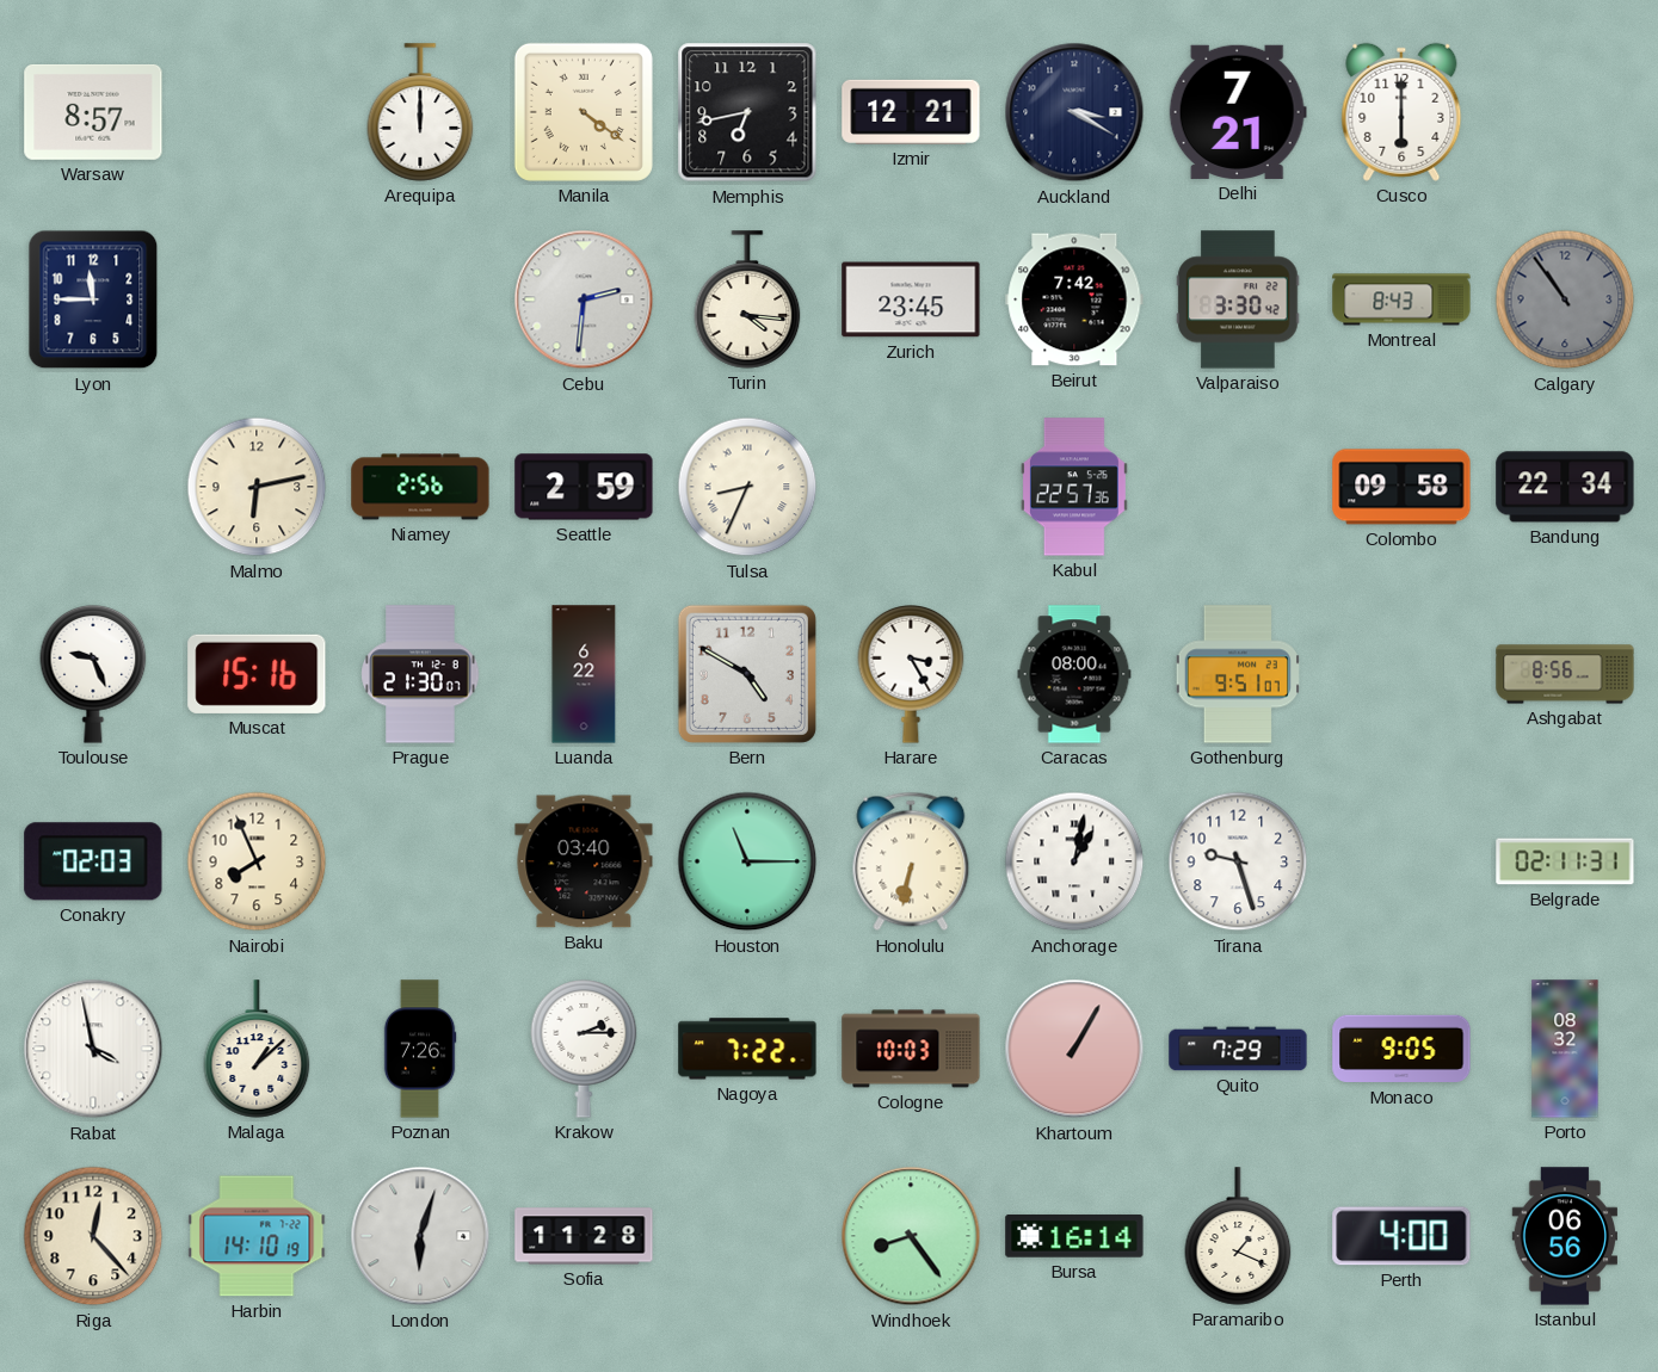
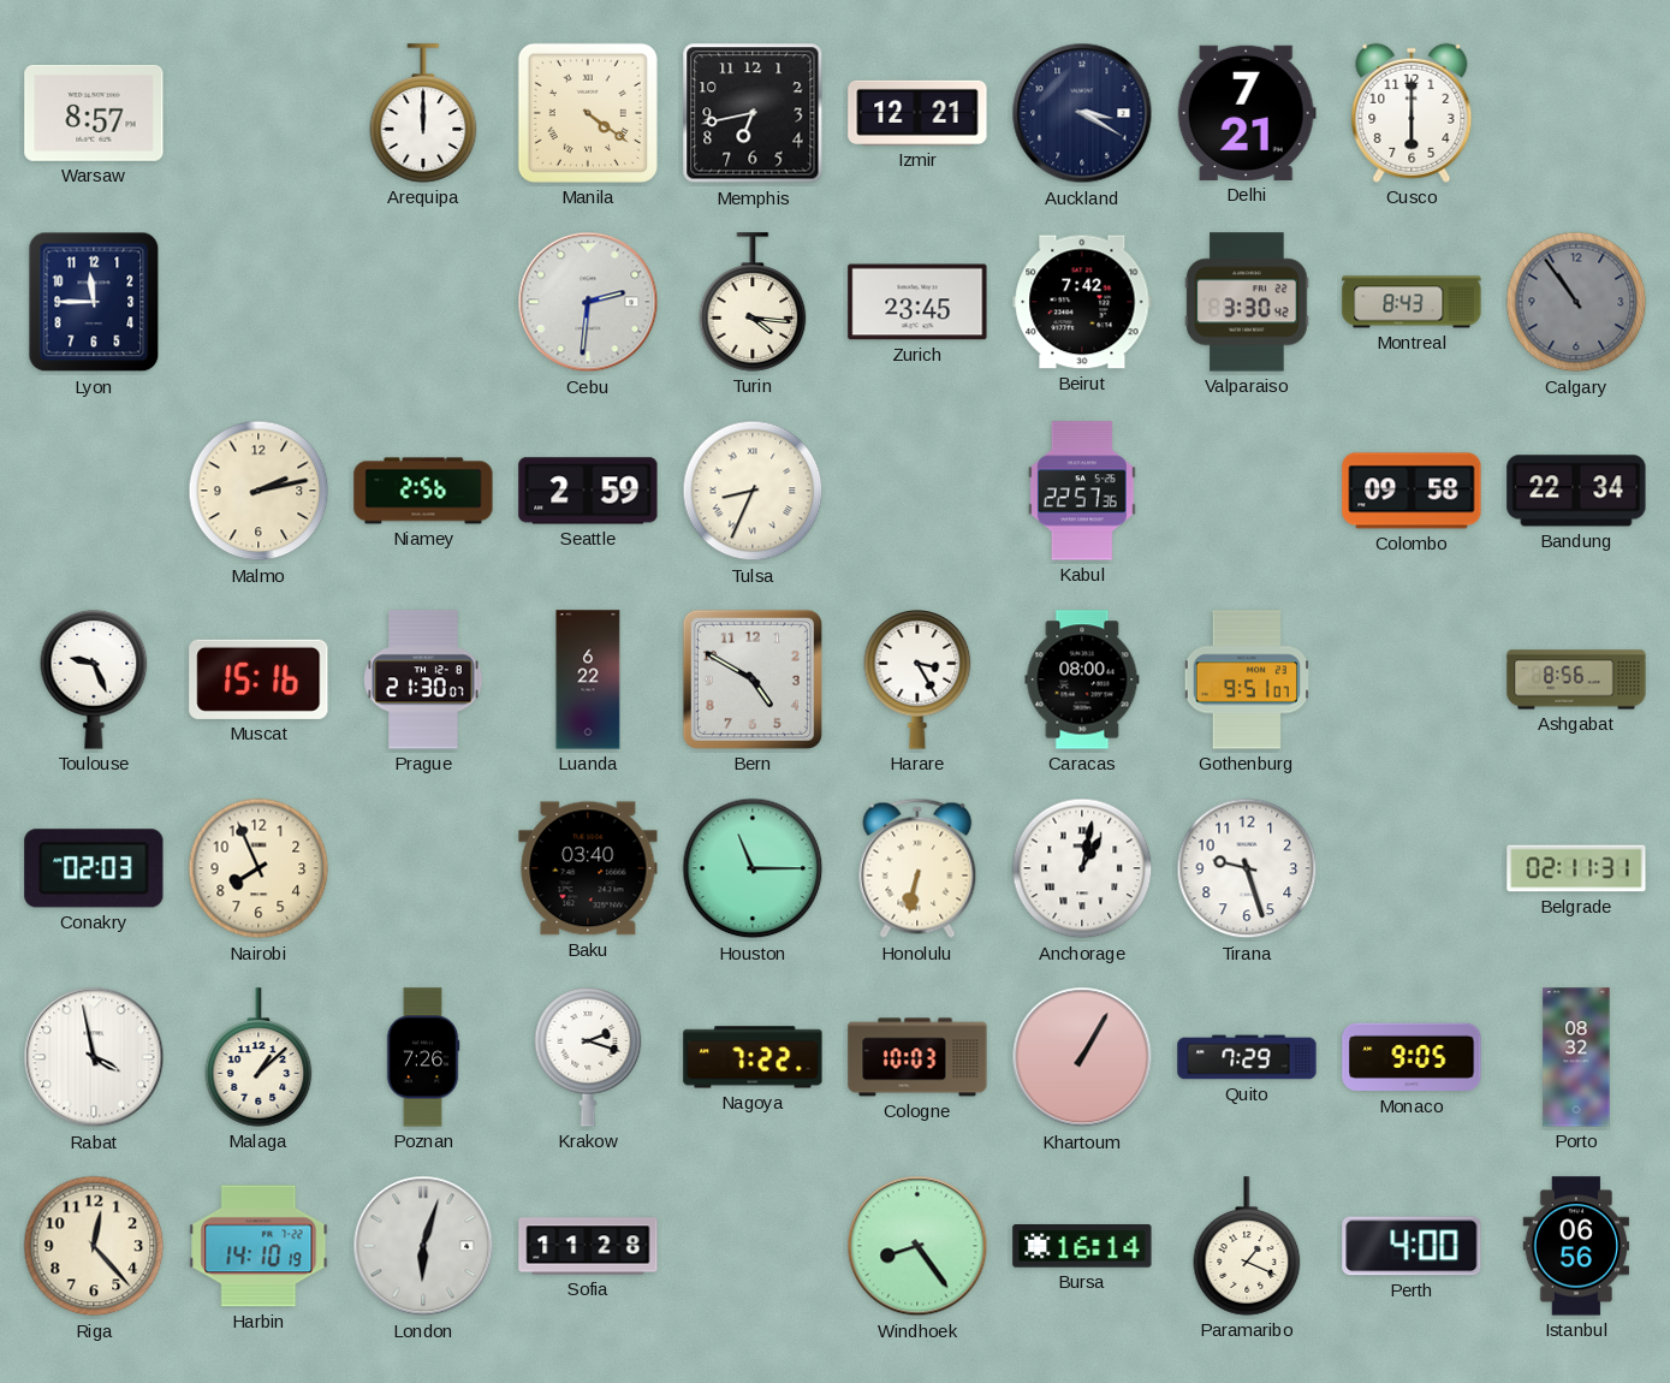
Malmo: 6:13 -> 2:13 (258, 491)
Krakow: 2:15 -> 2:18 (588, 1058)
